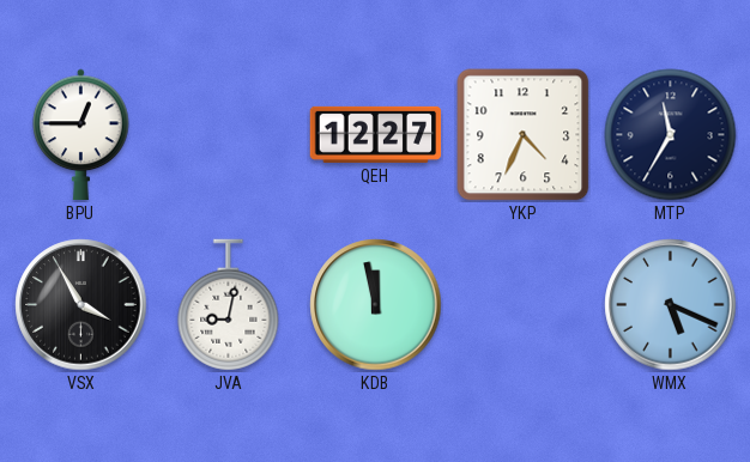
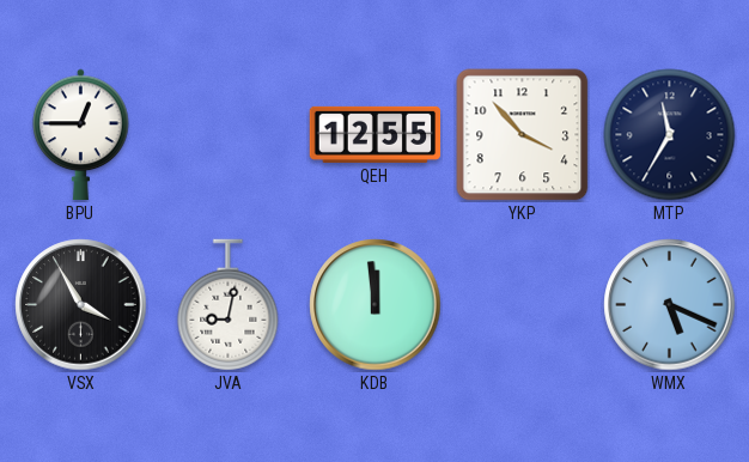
QEH: 12:27 -> 12:55 (376, 134)
YKP: 4:34 -> 3:53 (523, 135)
KDB: 11:58 -> 11:59 (376, 305)
